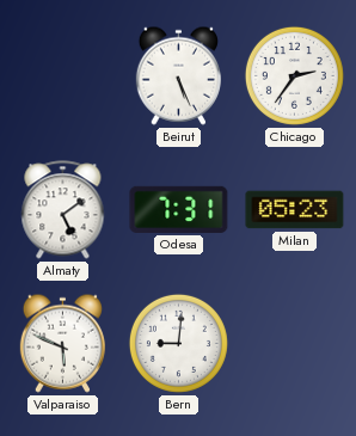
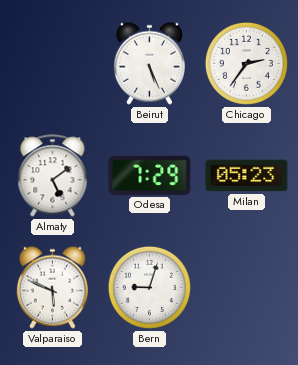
Odesa: 7:31 -> 7:29 (150, 175)
Bern: 9:01 -> 9:03 (149, 287)
